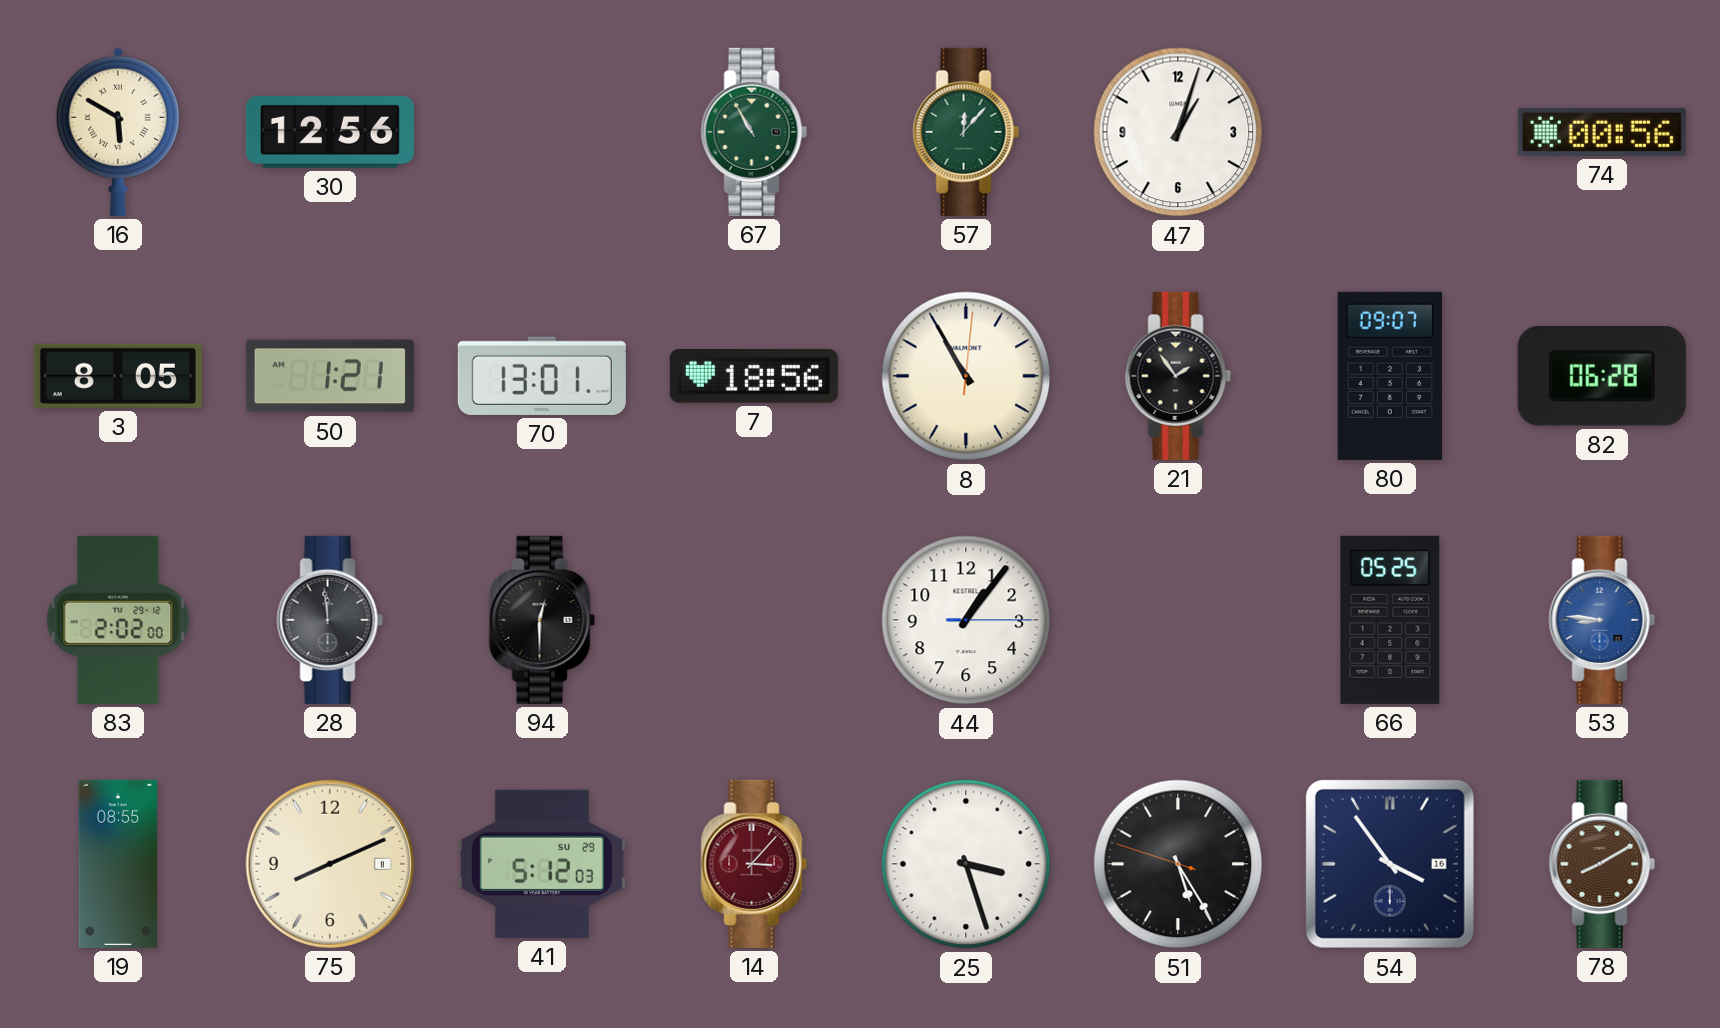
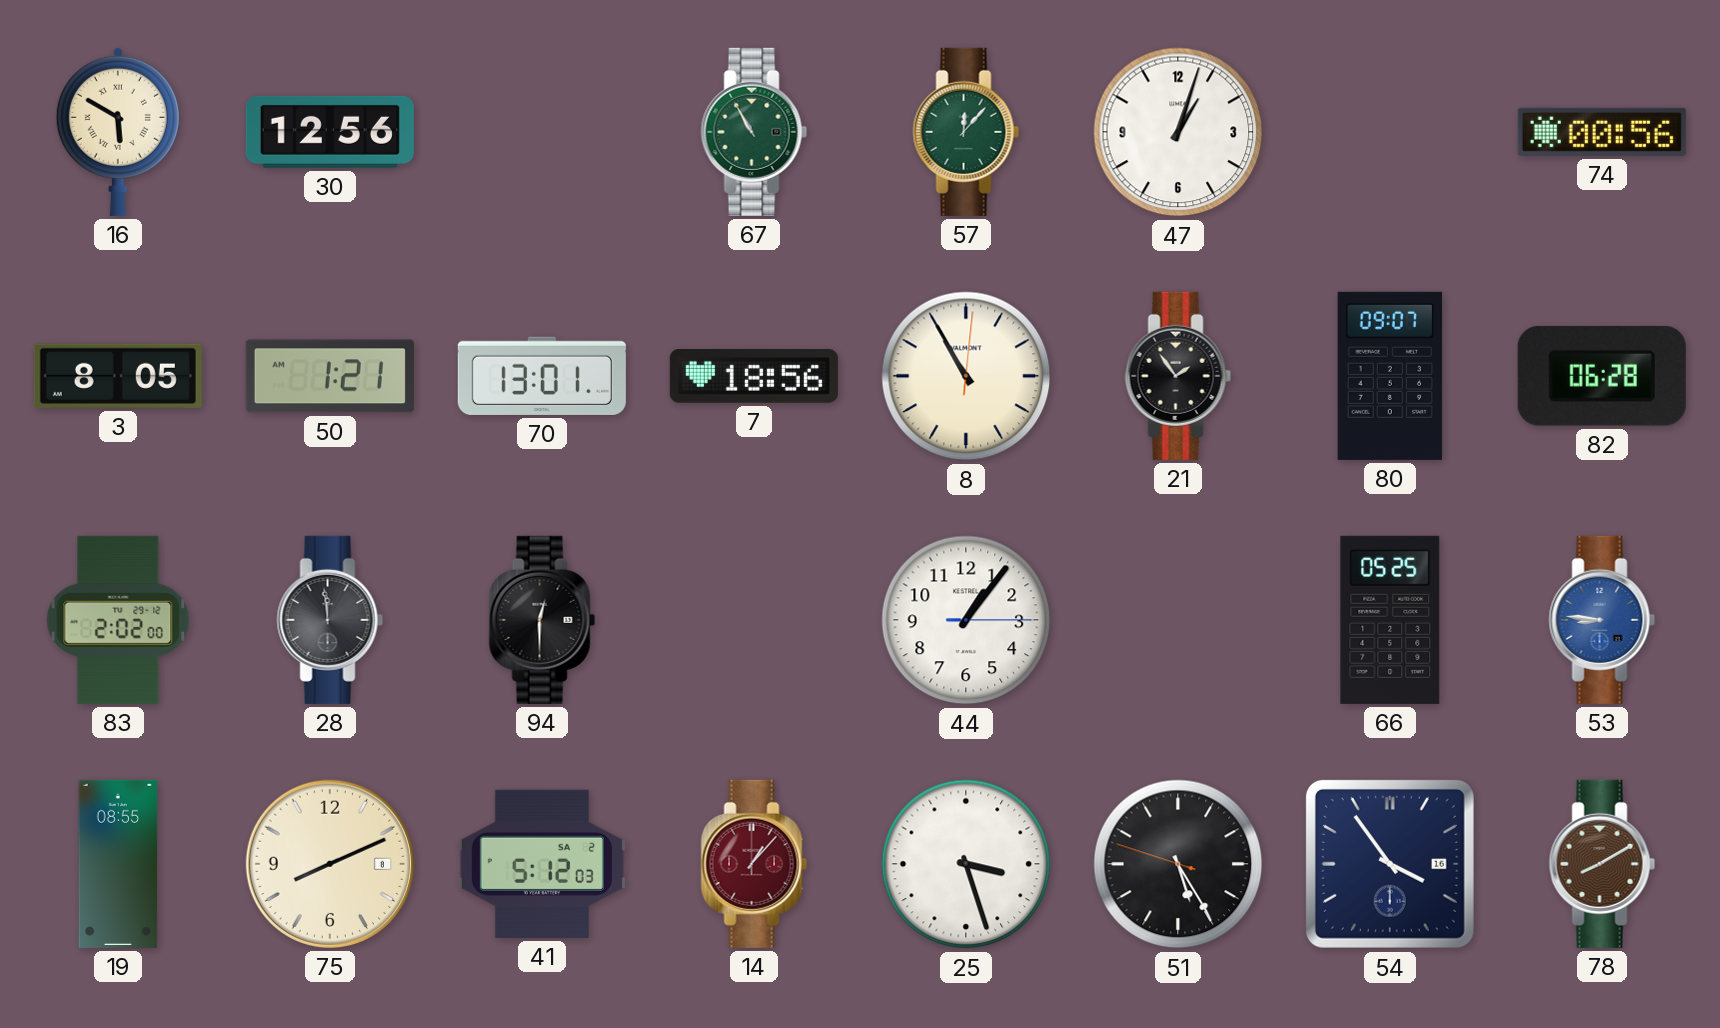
41 date: SU 29 -> SA 2 (542, 864)
14: 3:07 -> 1:07 (754, 864)
